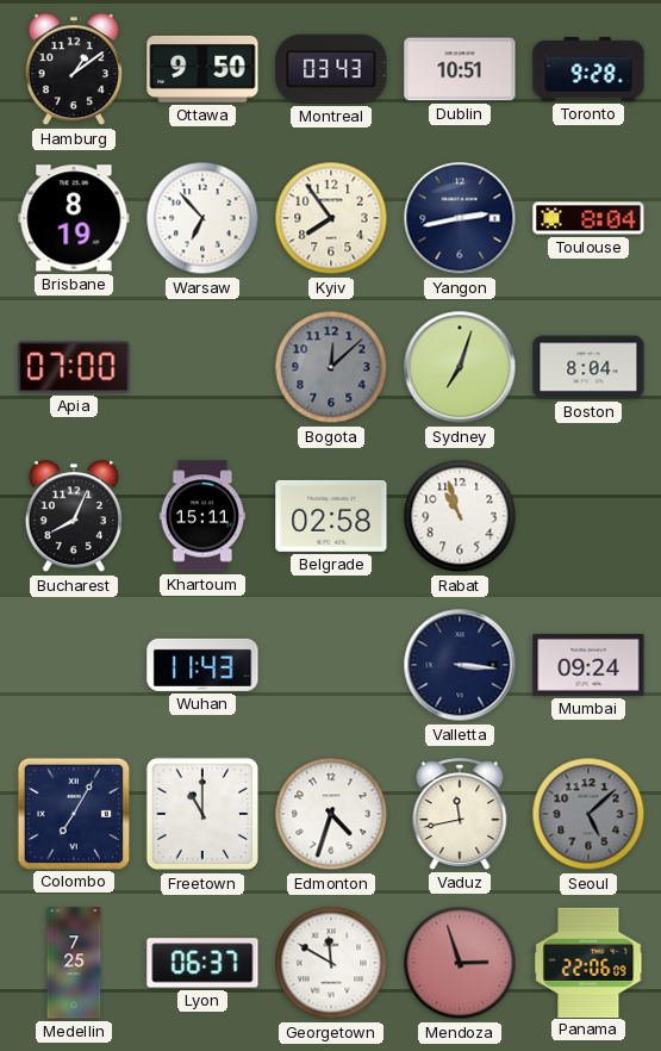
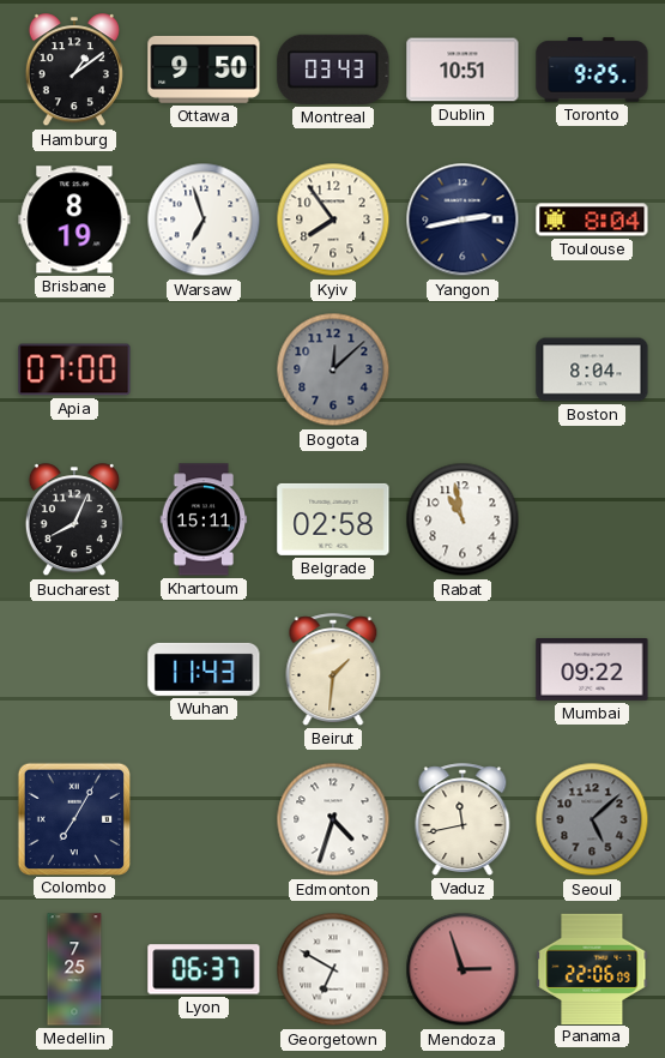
Toronto: 9:28 -> 9:25 (592, 70)
Warsaw: 6:53 -> 6:57 (204, 220)
Sydney: 7:03 -> none (460, 367)
Rabat: 10:57 -> 10:58 (463, 519)
Beirut: none -> 1:31 (333, 669)
Valletta: 3:16 -> none (460, 665)
Mumbai: 09:24 -> 09:22 (592, 671)
Freetown: 11:00 -> none (202, 814)
Georgetown: 11:50 -> 6:50 (333, 969)
